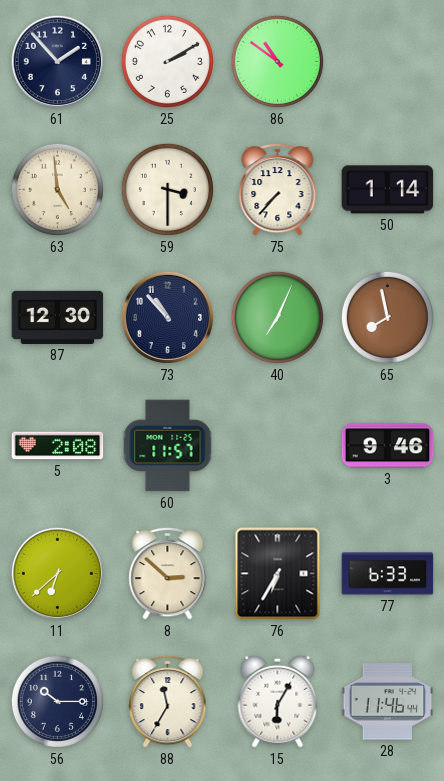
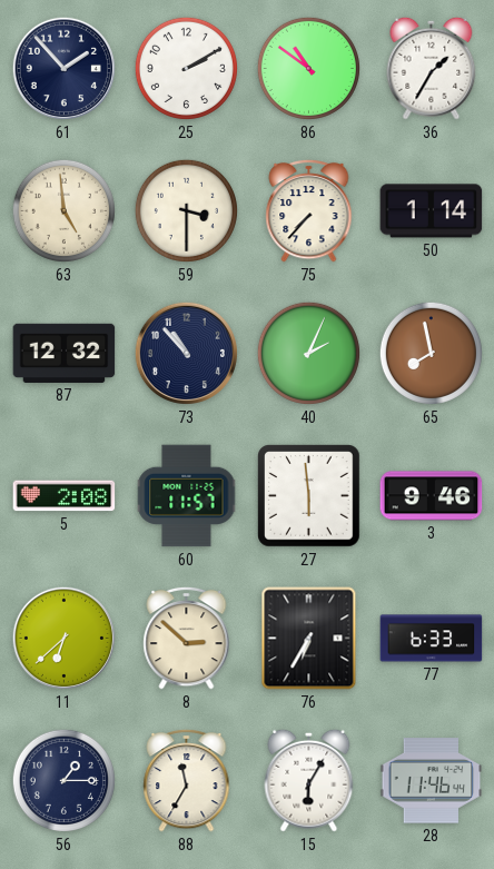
36: none -> 1:35 (432, 68)
87: 12:30 -> 12:32 (65, 353)
40: 7:04 -> 2:04 (308, 353)
27: none -> 5:59 (309, 496)
56: 10:15 -> 1:15 (63, 780)
